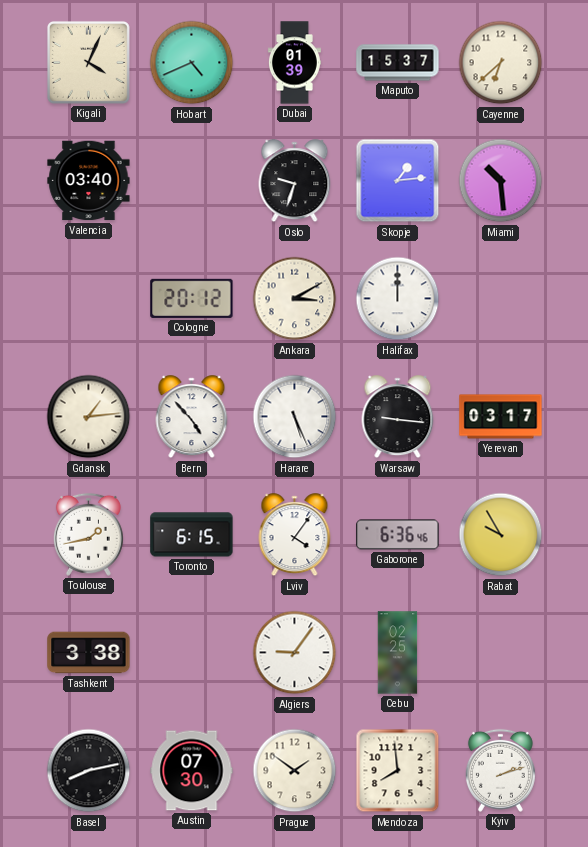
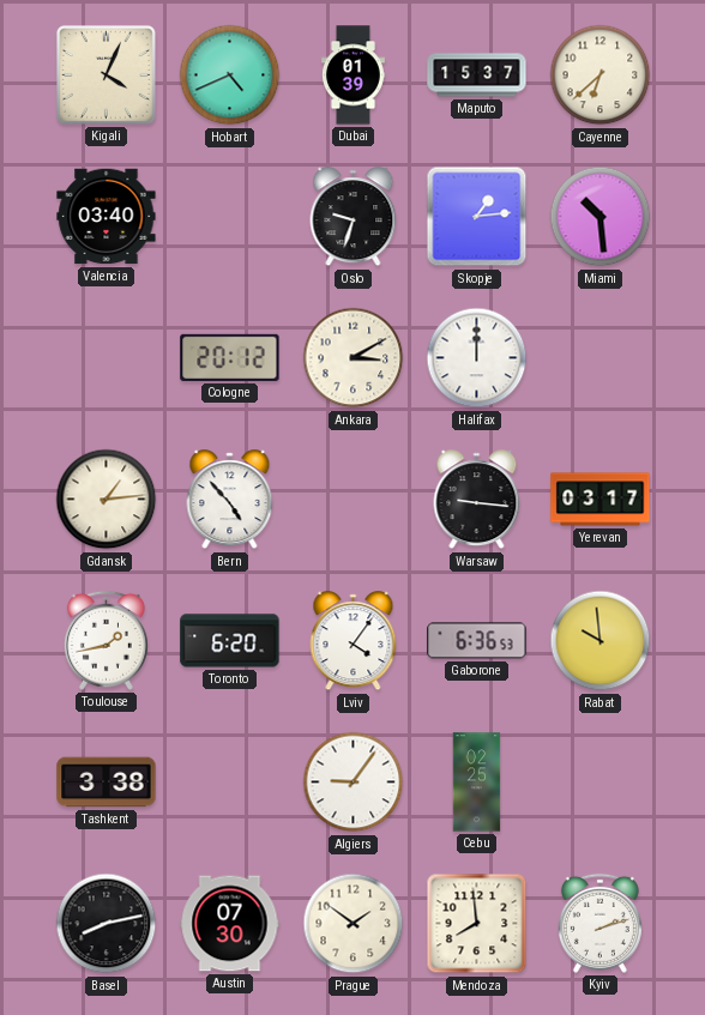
Harare: 5:26 -> none (295, 417)
Toronto: 6:15 -> 6:20 (230, 641)
Gaborone: 6:36:46 -> 6:36:53 (477, 641)
Rabat: 9:55 -> 9:59 (601, 641)
